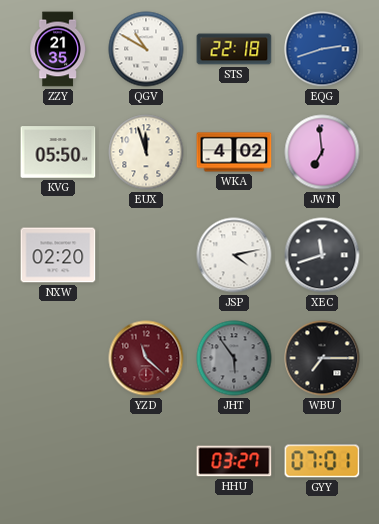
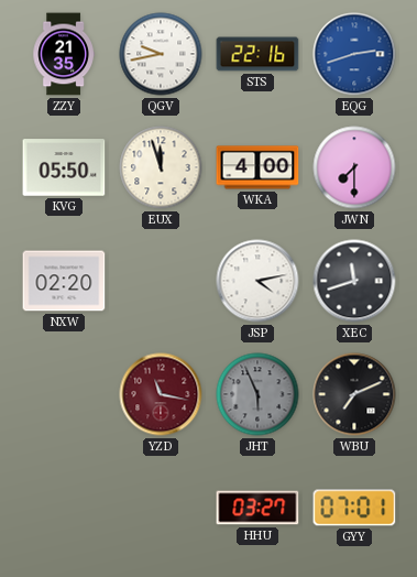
QGV: 10:50 -> 9:43 (161, 54)
STS: 22:18 -> 22:16 (257, 54)
WKA: 4:02 -> 4:00 (257, 167)
JWN: 6:59 -> 7:30 (354, 167)
YZD: 11:22 -> 11:17 (161, 394)
JHT: 5:54 -> 5:56 (257, 394)
WBU: 7:15 -> 7:11 (354, 394)
